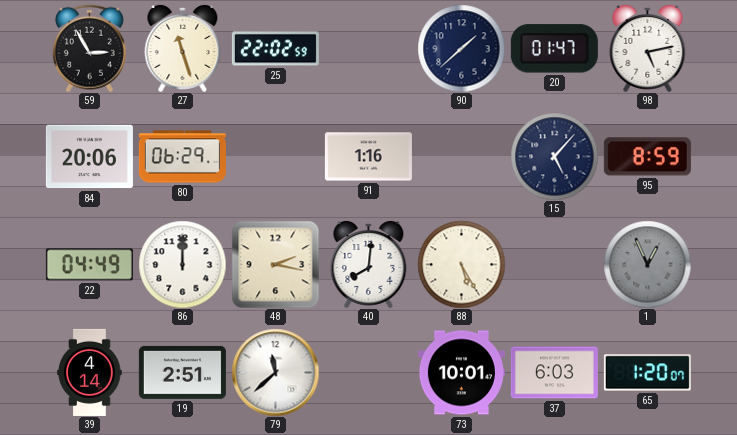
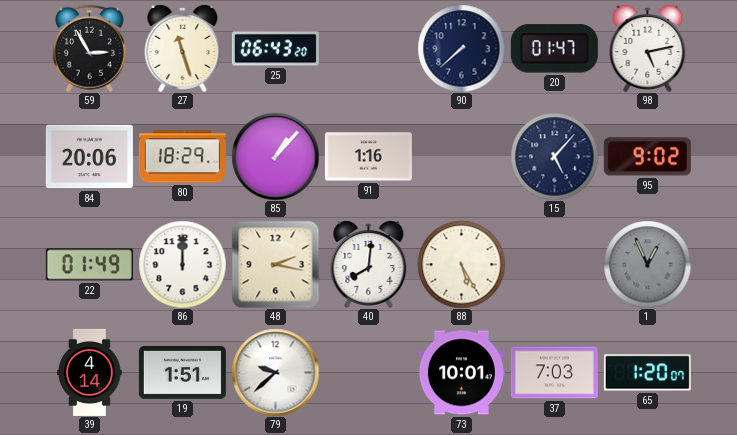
25: 22:02 -> 06:43 (275, 49)
90: 1:38 -> 7:38 (461, 48)
80: 06:29 -> 18:29 (182, 157)
85: none -> 1:07 (275, 156)
95: 8:59 -> 9:02 (647, 157)
22: 04:49 -> 01:49 (89, 265)
19: 2:51 -> 1:51 (182, 372)
79: 11:38 -> 9:38 (275, 372)
37: 6:03 -> 7:03 (554, 373)
